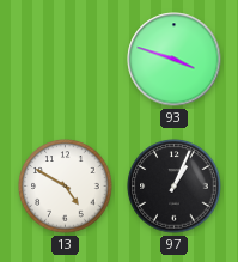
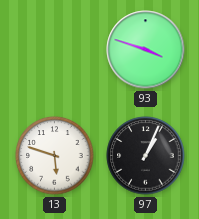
13: 4:50 -> 5:48 (55, 156)
